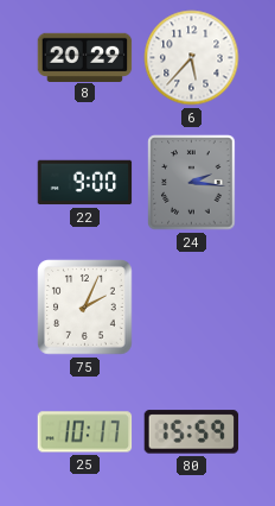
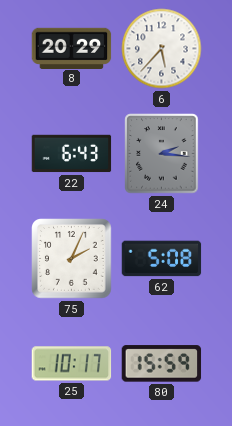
22: 9:00 -> 6:43 (72, 154)
62: none -> 5:08 (162, 259)
